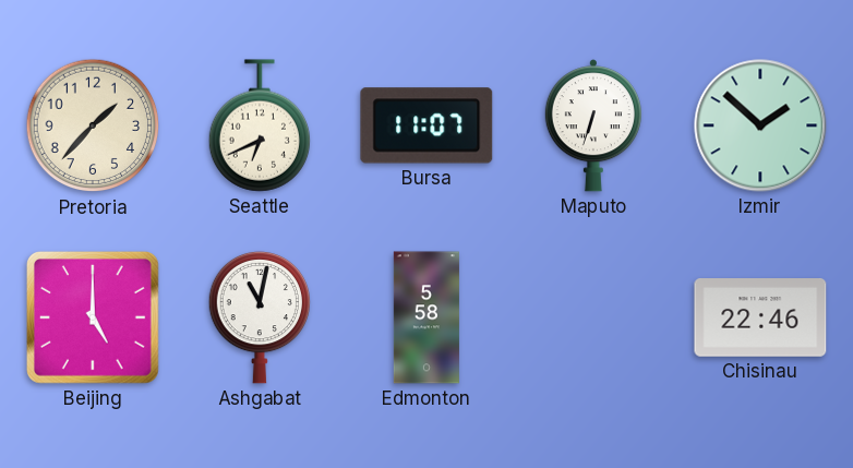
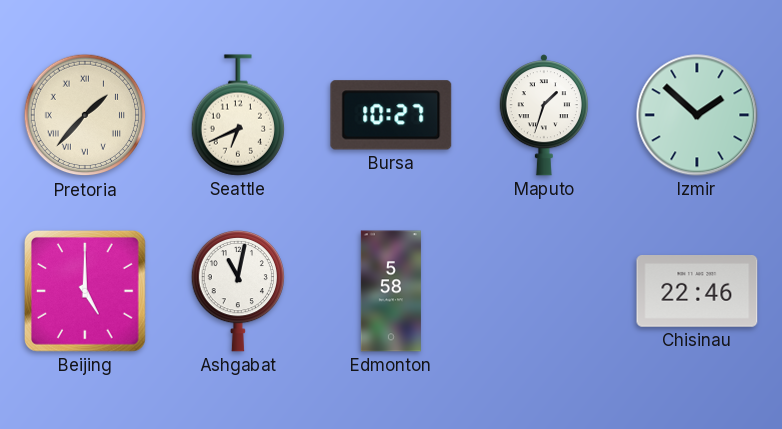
Pretoria numerals: Arabic -> Roman (85, 115)
Bursa: 11:07 -> 10:27 (391, 115)
Maputo: 6:33 -> 1:33 (544, 115)
